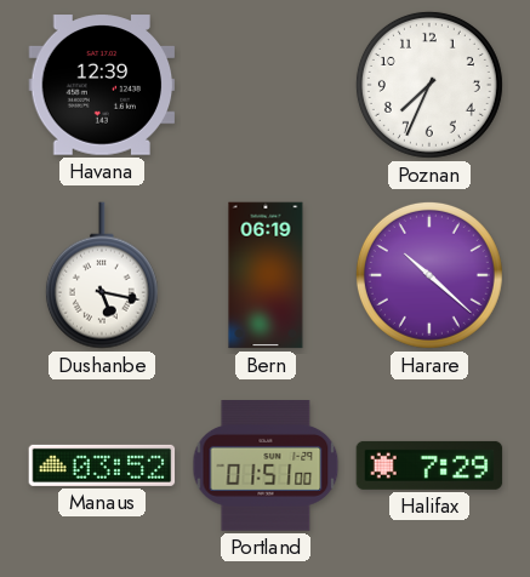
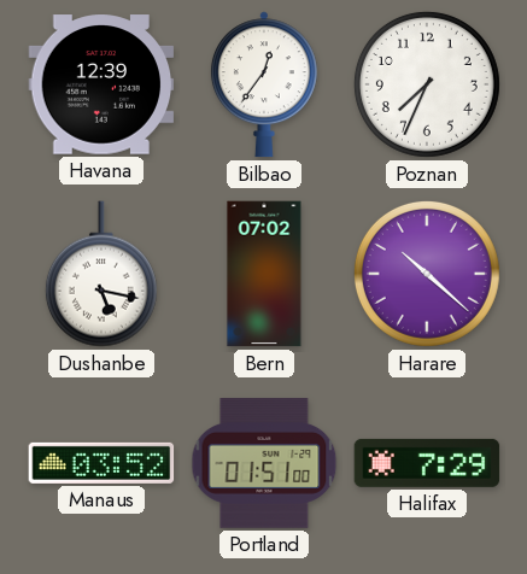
Bilbao: none -> 12:36 (264, 84)
Bern: 06:19 -> 07:02 (264, 274)
